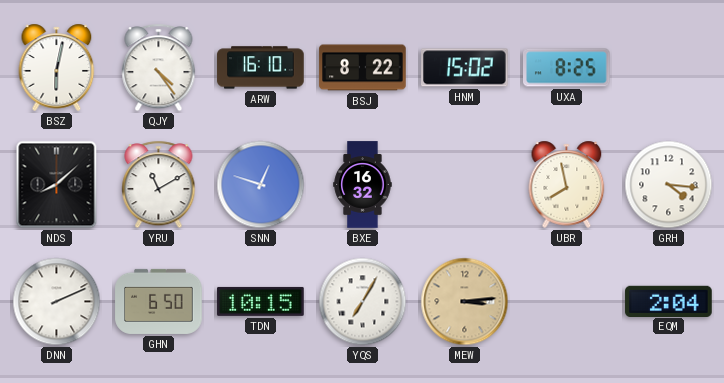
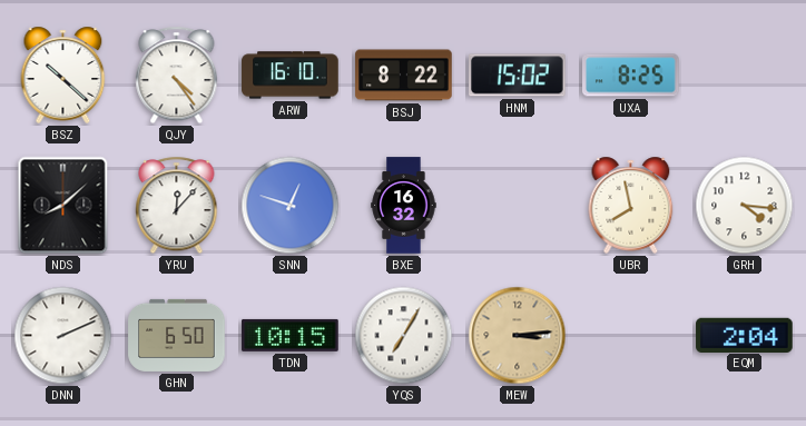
BSZ: 6:02 -> 10:22 (63, 75)
YRU: 11:10 -> 12:07 (177, 206)
